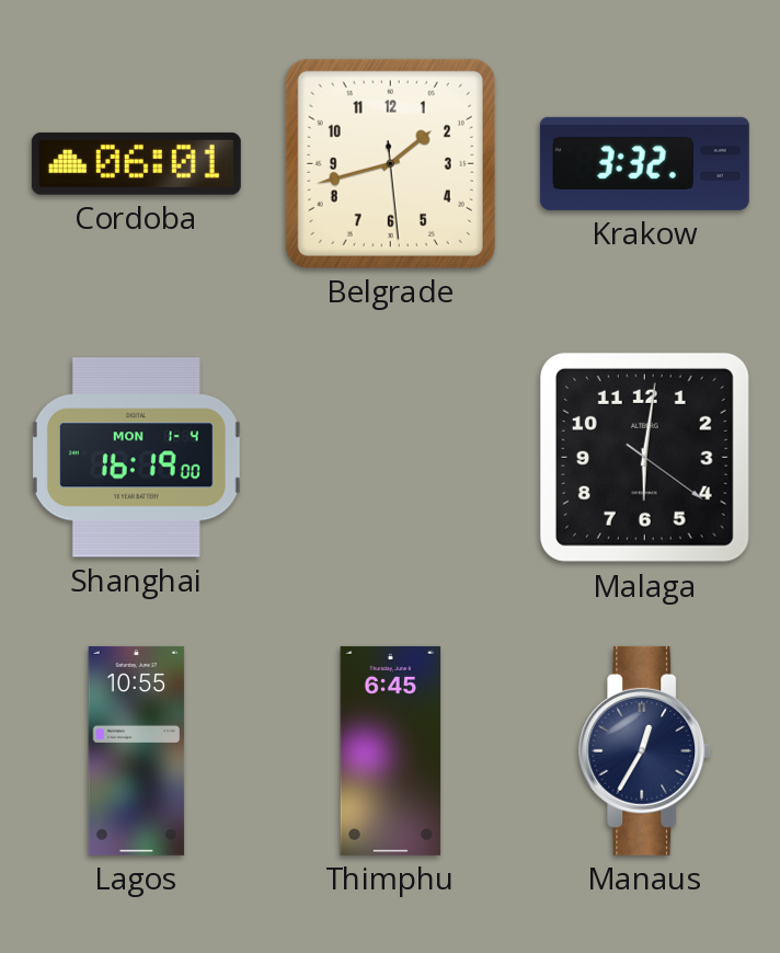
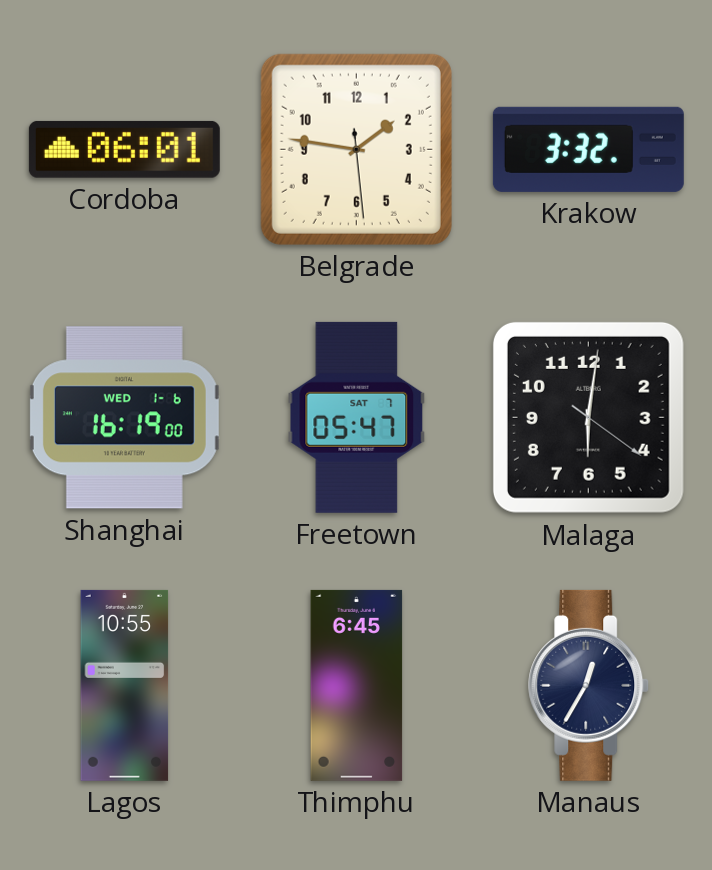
Belgrade: 1:42 -> 1:46 (356, 149)
Shanghai date: MON 1-4 -> WED 1-6 (124, 418)
Freetown: none -> 05:47 (357, 417)
